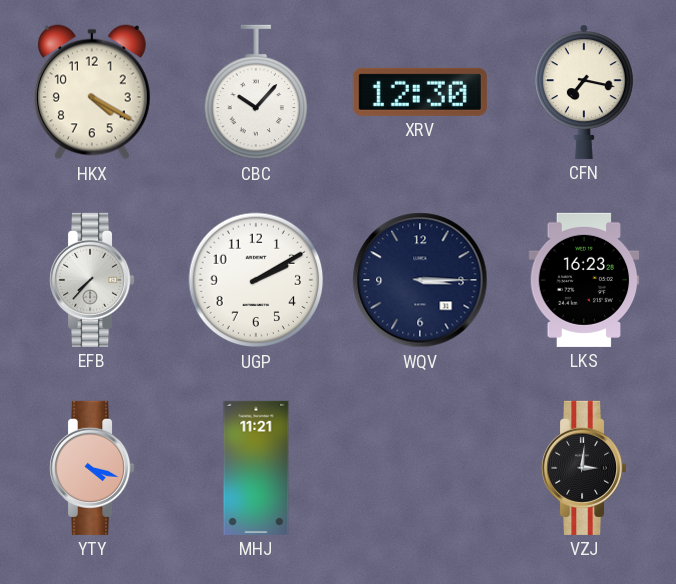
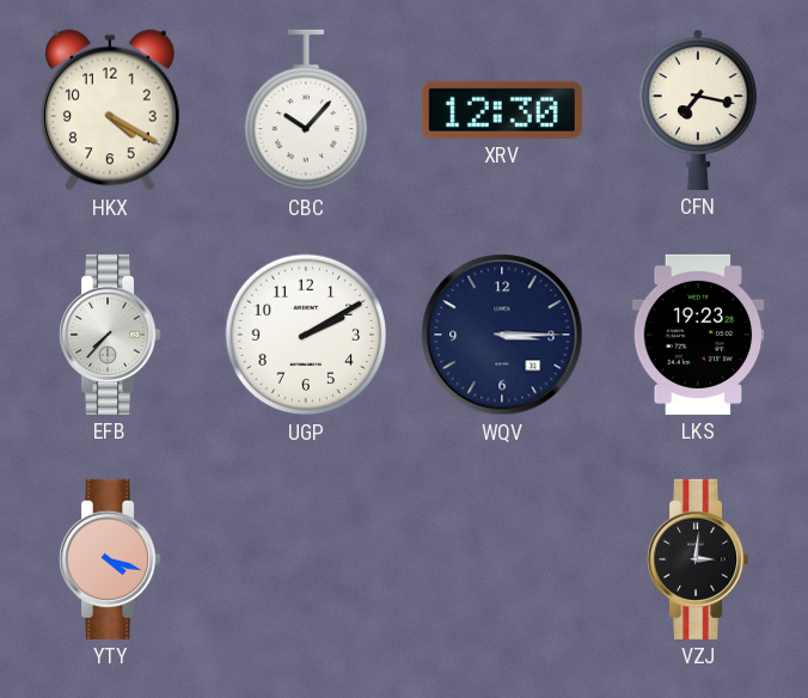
LKS: 16:23 -> 19:23 (698, 335)
MHJ: 11:21 -> none (256, 468)
